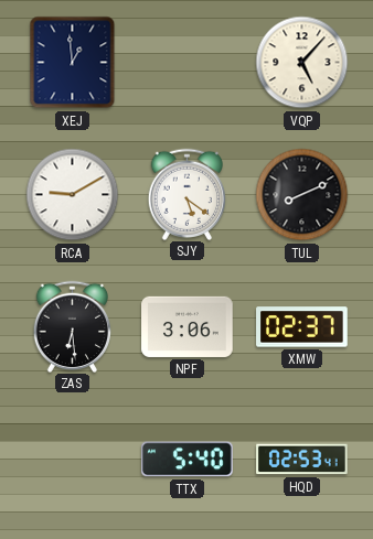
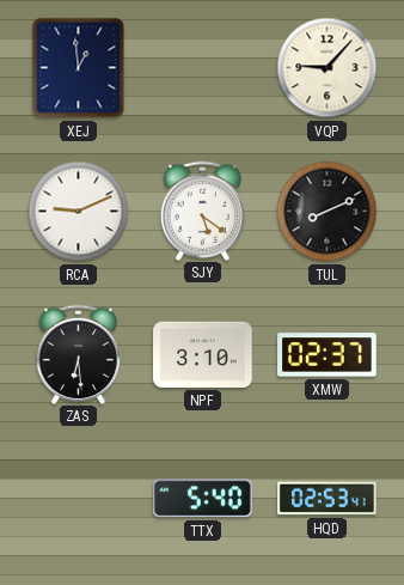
VQP: 5:07 -> 9:07 (328, 68)
RCA: 9:10 -> 9:11 (79, 212)
NPF: 3:06 -> 3:10 (203, 354)
